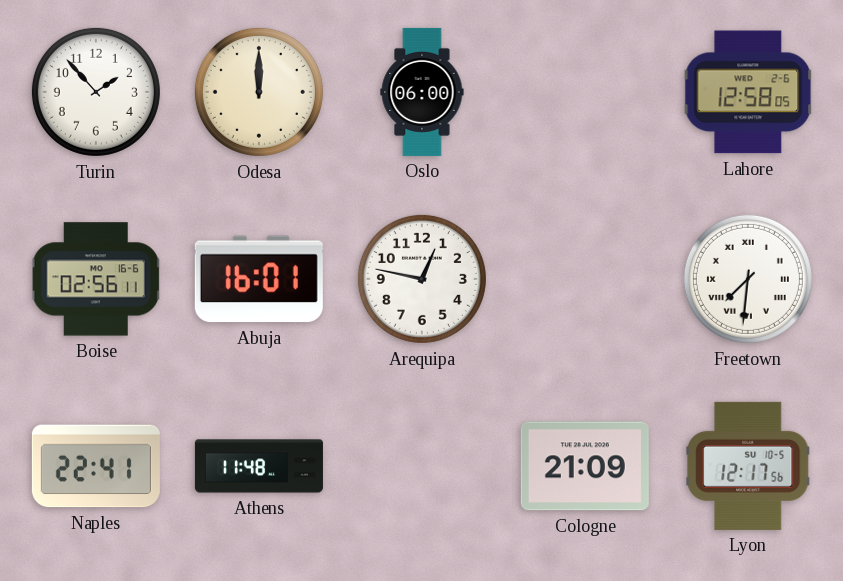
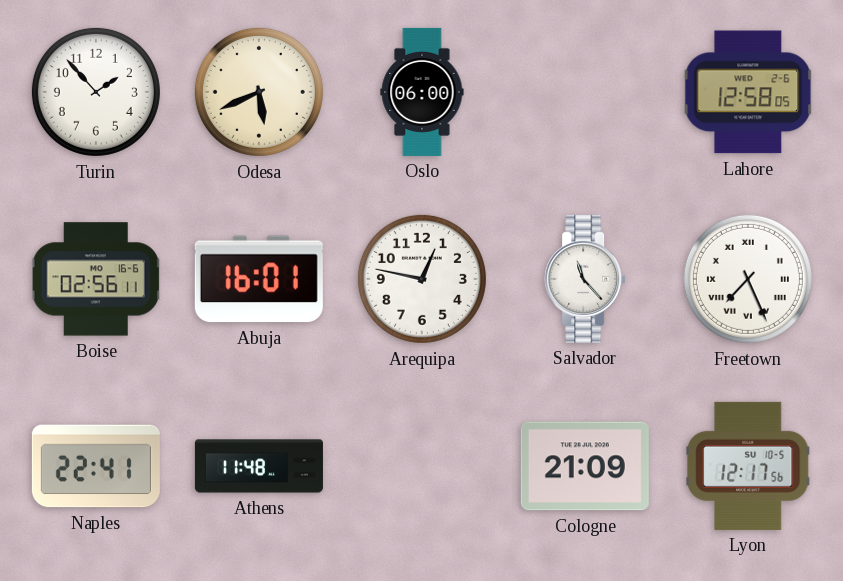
Odesa: 12:00 -> 5:41 (259, 92)
Salvador: none -> 11:23 (585, 279)
Freetown: 7:31 -> 7:26 (748, 279)
